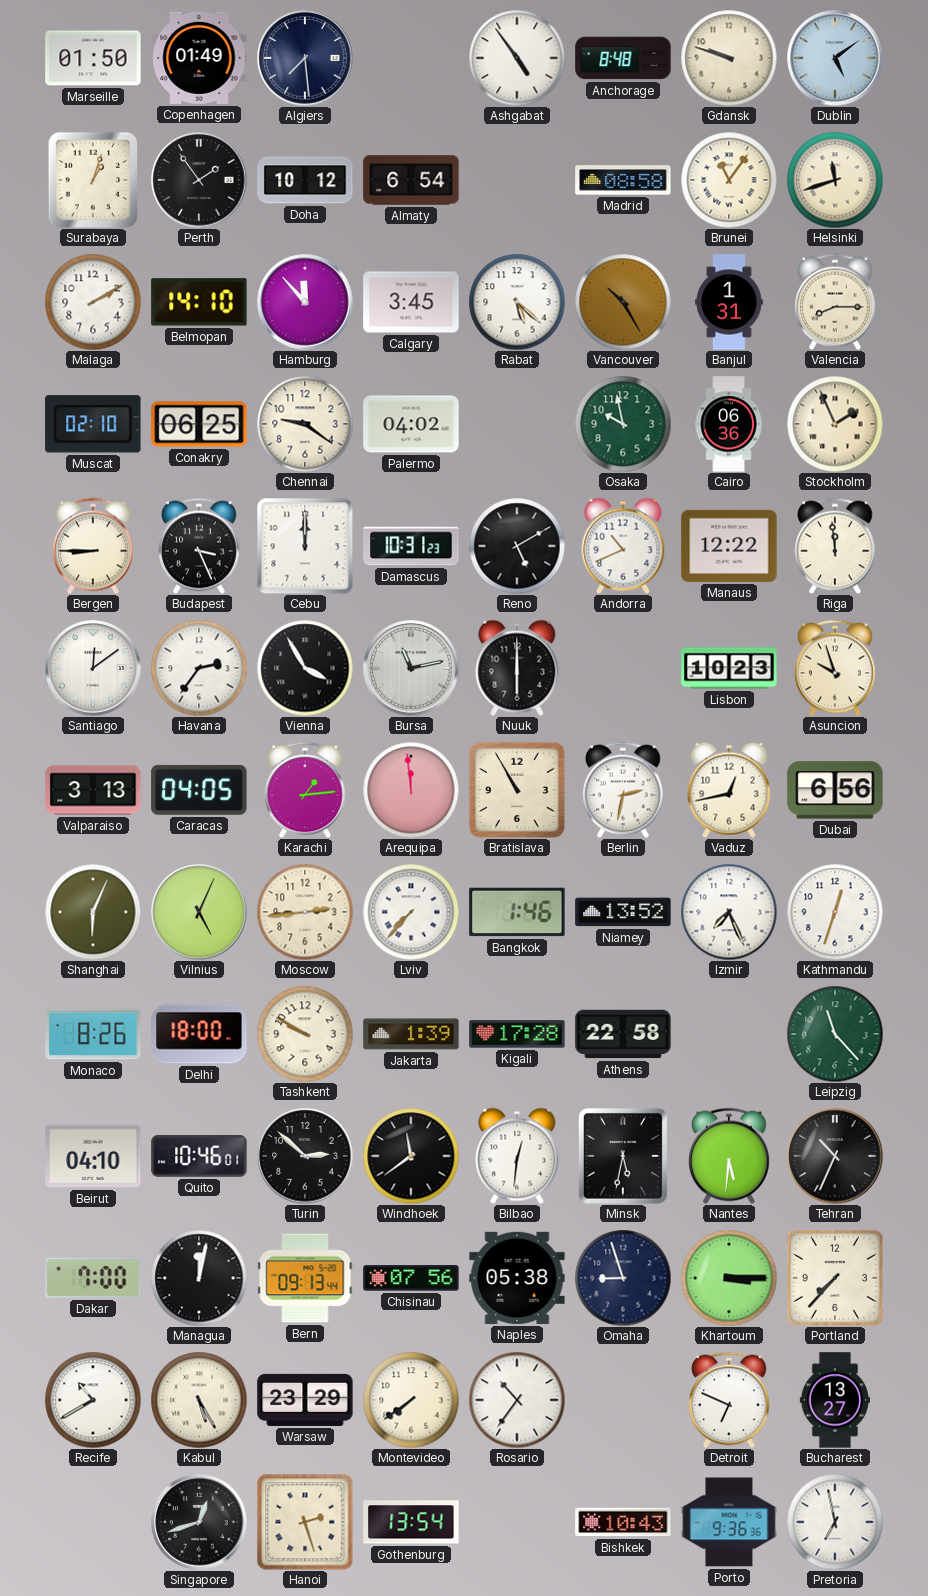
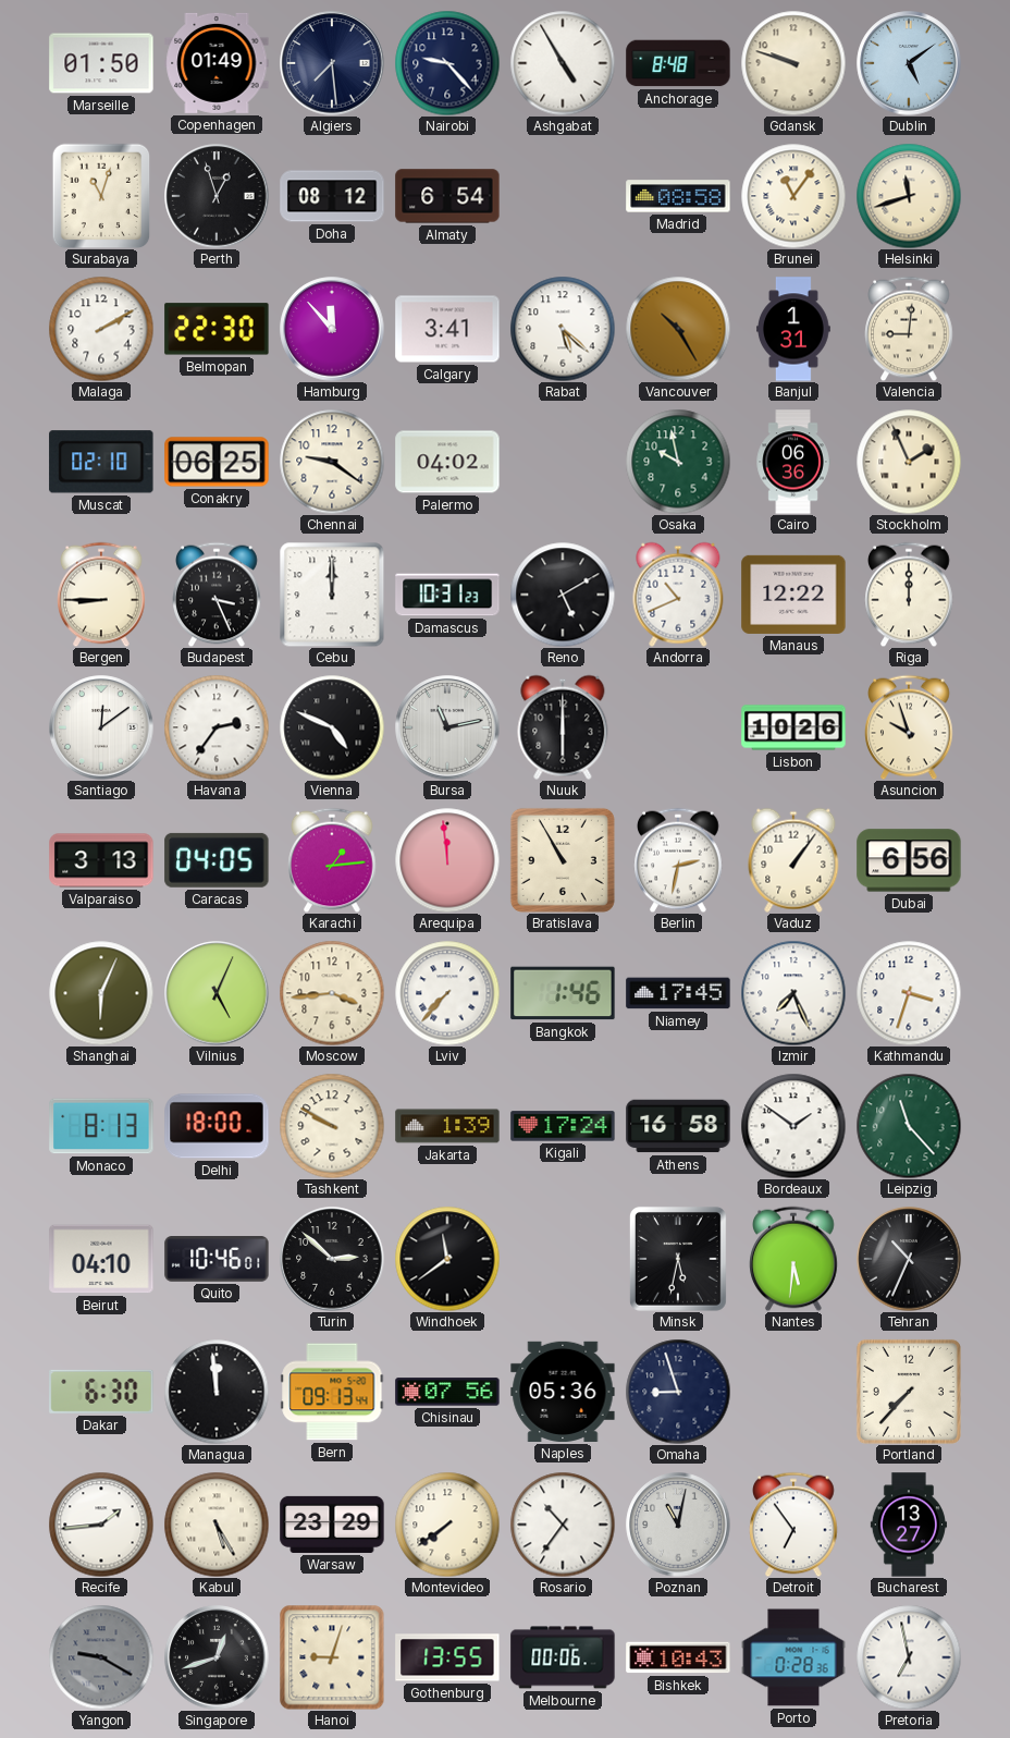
Nairobi: none -> 9:23 (447, 63)
Ashgabat: 4:54 -> 4:55 (563, 63)
Surabaya: 1:03 -> 11:03 (101, 196)
Perth: 1:54 -> 12:57 (217, 196)
Doha: 10:12 -> 08:12 (332, 196)
Belmopan: 14:10 -> 22:30 (217, 329)
Calgary: 3:45 -> 3:41 (447, 329)
Valencia: 8:15 -> 9:01 (909, 329)
Riga: 11:59 -> 12:00 (909, 595)
Vienna: 3:55 -> 4:49 (332, 727)
Lisbon: 10:23 -> 10:26 (793, 727)
Vaduz: 12:43 -> 1:06 (793, 860)
Moscow: 2:44 -> 3:44 (332, 993)
Niamey: 13:52 -> 17:45 (678, 993)
Kathmandu: 12:33 -> 3:33 (909, 993)
Monaco: 8:26 -> 8:13 (101, 1126)
Kigali: 17:28 -> 17:24 (563, 1126)
Athens: 22:58 -> 16:58 (678, 1126)
Bordeaux: none -> 1:51 (793, 1126)
Bilbao: 12:31 -> none (517, 1156)
Dakar: 7:00 -> 6:30 (101, 1392)
Managua: 12:02 -> 11:59 (217, 1392)
Naples: 05:38 -> 05:36 (563, 1392)
Khartoum: 3:15 -> none (729, 1278)
Recife: 10:40 -> 1:44 (101, 1525)
Poznan: none -> 11:02 (678, 1525)
Detroit: 6:49 -> 6:54 (793, 1525)
Yangon: none -> 9:20 (101, 1657)
Hanoi: 2:27 -> 9:03 (332, 1657)
Gothenburg: 13:54 -> 13:55 (447, 1657)
Melbourne: none -> 00:06 (563, 1657)
Porto: 9:36 -> 0:28 (793, 1657)
